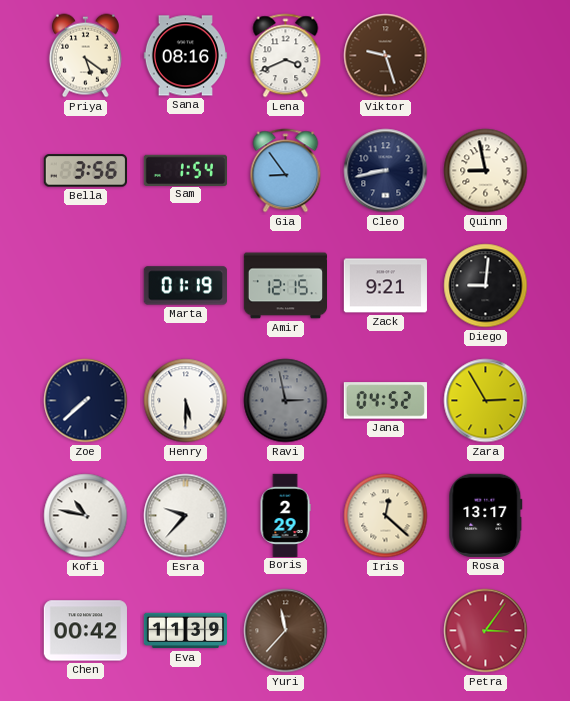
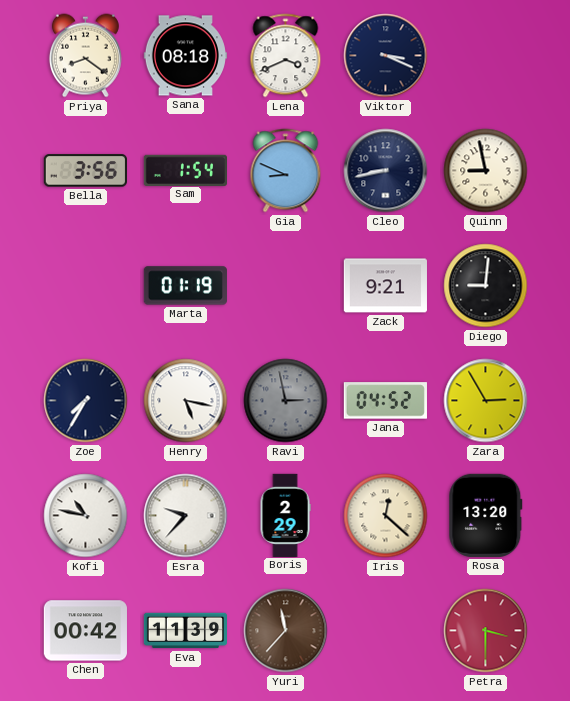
Priya: 5:21 -> 8:21 (85, 56)
Sana: 08:16 -> 08:18 (185, 56)
Viktor: 9:27 -> 3:19 (386, 56)
Viktor dial: brown -> navy (386, 56)
Gia: 8:54 -> 8:49 (286, 171)
Amir: 12:15 -> none (285, 286)
Zoe: 7:38 -> 7:35 (86, 401)
Henry: 5:30 -> 5:17 (186, 401)
Rosa: 13:17 -> 13:20 (486, 515)
Petra: 3:06 -> 3:30 (486, 631)
